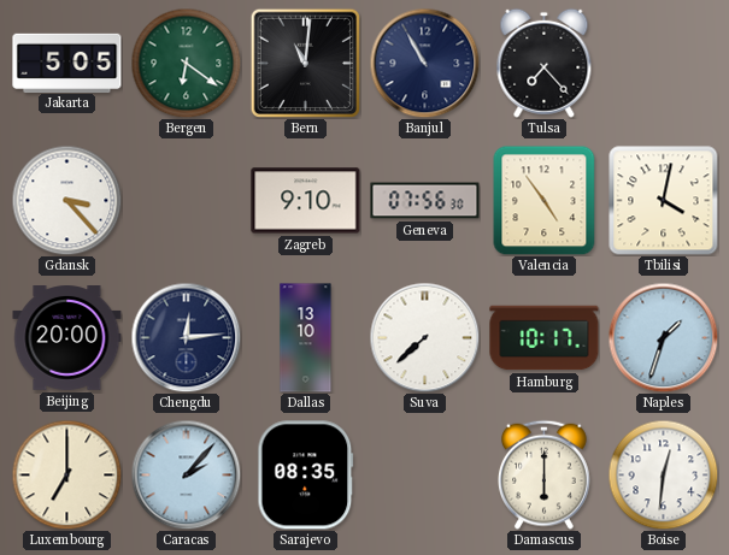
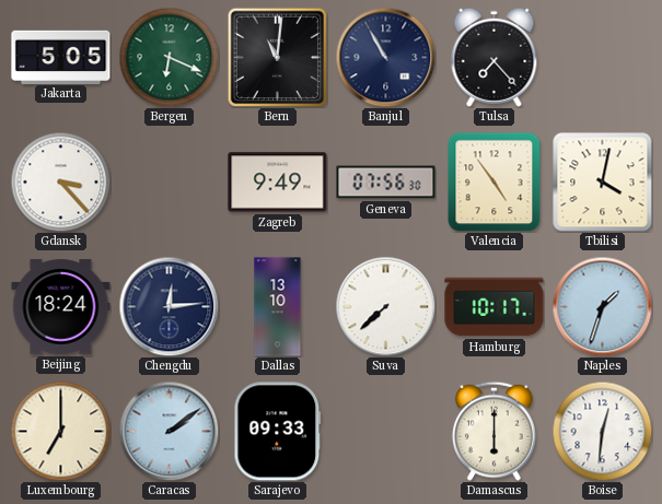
Bergen: 6:21 -> 6:19 (169, 57)
Zagreb: 9:10 -> 9:49 (278, 183)
Beijing: 20:00 -> 18:24 (61, 307)
Caracas: 2:07 -> 2:09 (169, 431)
Sarajevo: 08:35 -> 09:33 (278, 432)
